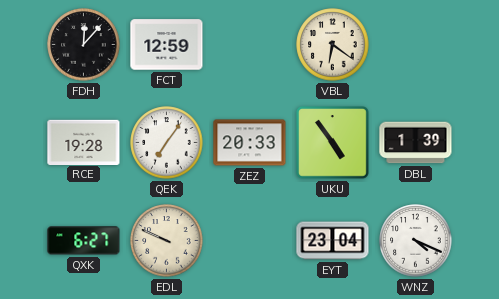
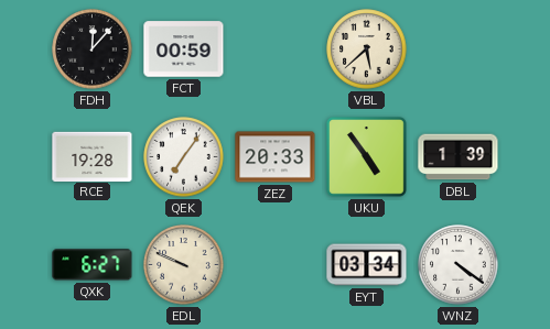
FCT: 12:59 -> 00:59 (184, 50)
VBL: 6:21 -> 5:38 (367, 50)
EYT: 23:04 -> 03:34 (367, 265)
WNZ: 4:19 -> 4:21 (459, 265)
